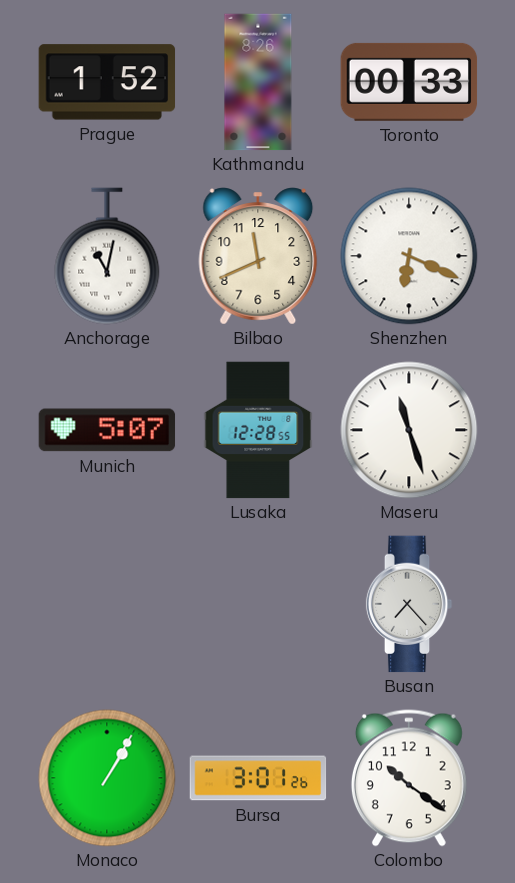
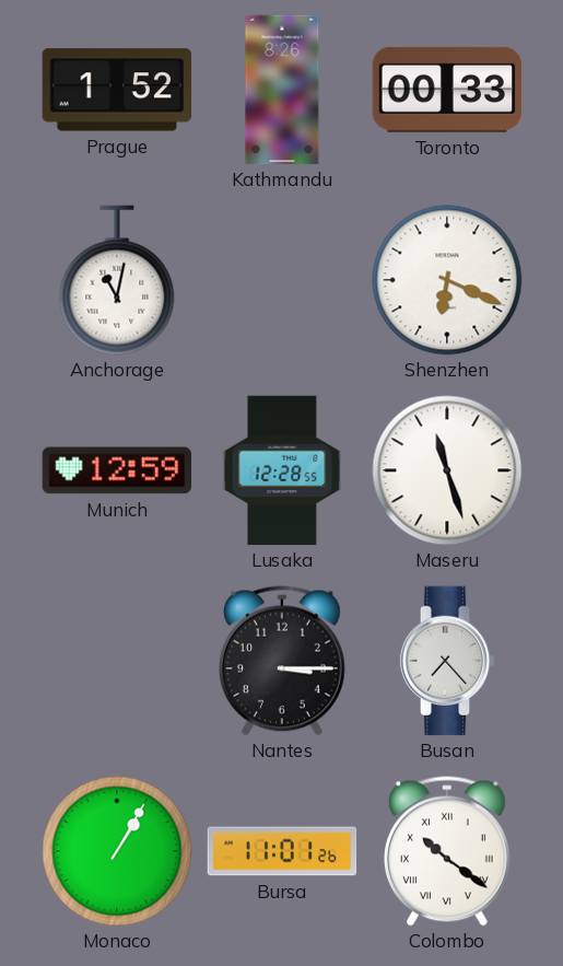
Bilbao: 11:41 -> none (258, 256)
Munich: 5:07 -> 12:59 (117, 470)
Nantes: none -> 3:15 (282, 661)
Bursa: 3:01 -> 11:01 (282, 851)
Colombo numerals: Arabic -> Roman (447, 851)
